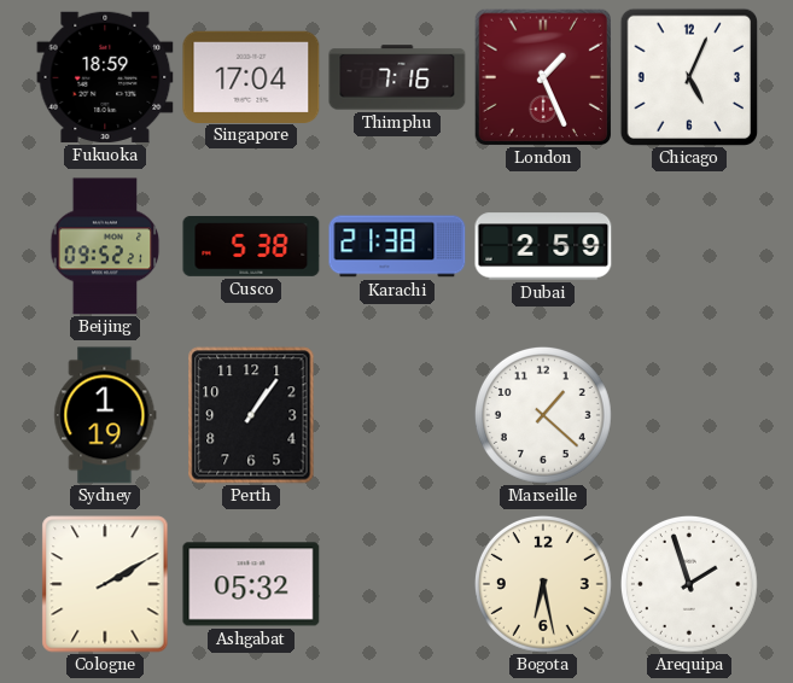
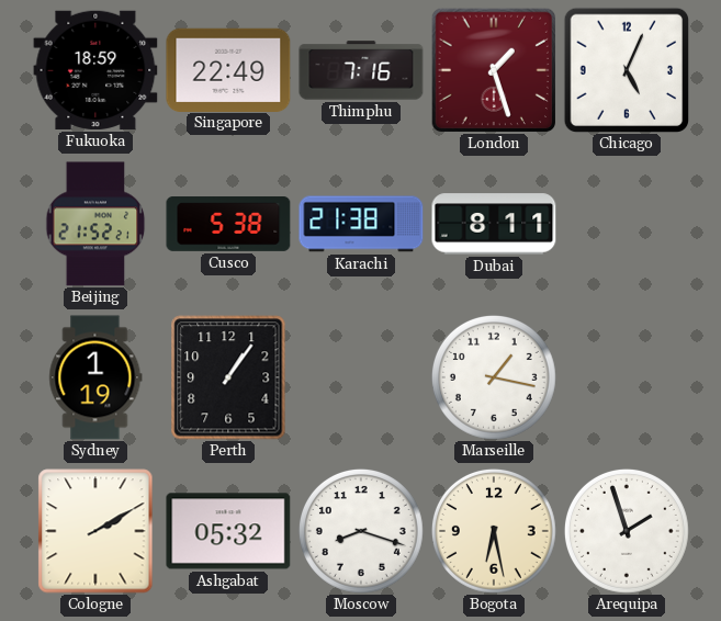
Singapore: 17:04 -> 22:49 (228, 69)
London: 1:26 -> 1:27 (493, 69)
Beijing: 09:52 -> 21:52 (95, 224)
Dubai: 2:59 -> 8:11 (494, 224)
Marseille: 1:22 -> 1:17 (494, 377)
Moscow: none -> 8:18 (361, 531)
